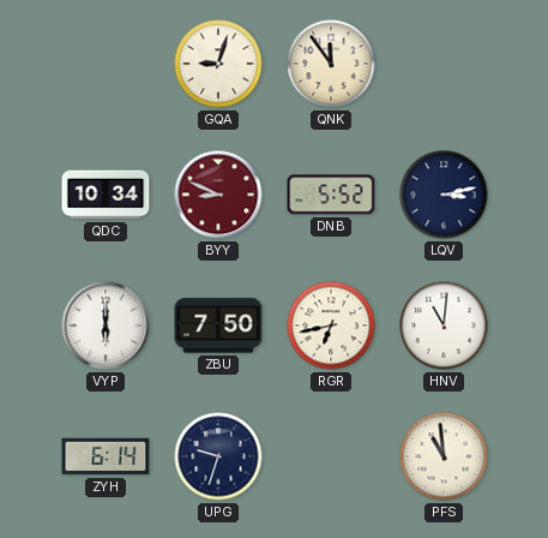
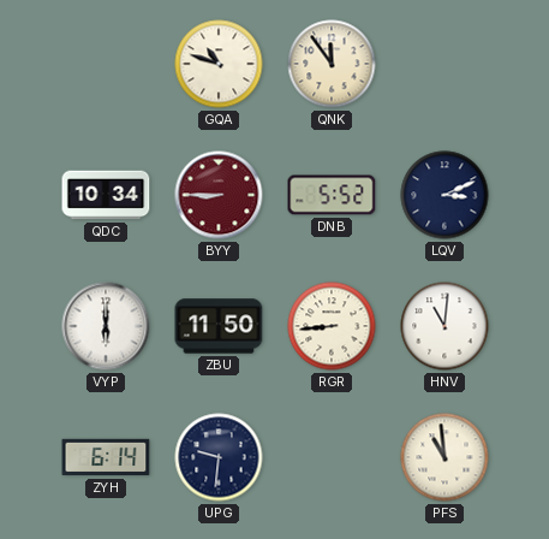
GQA: 9:03 -> 10:48 (219, 64)
BYY: 8:49 -> 8:45 (219, 195)
LQV: 3:13 -> 3:11 (444, 195)
ZBU: 7:50 -> 11:50 (219, 326)
RGR: 6:43 -> 8:44 (332, 326)
UPG: 9:33 -> 9:31 (219, 457)
